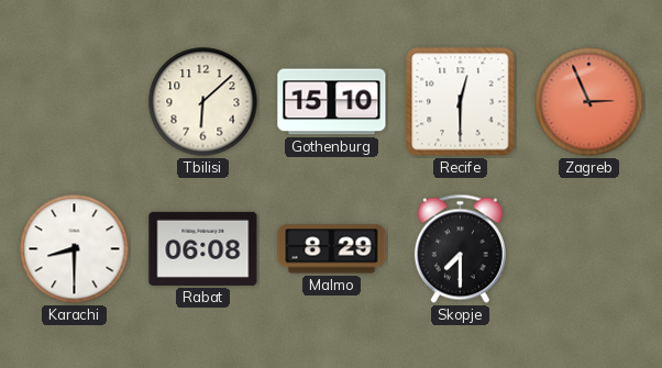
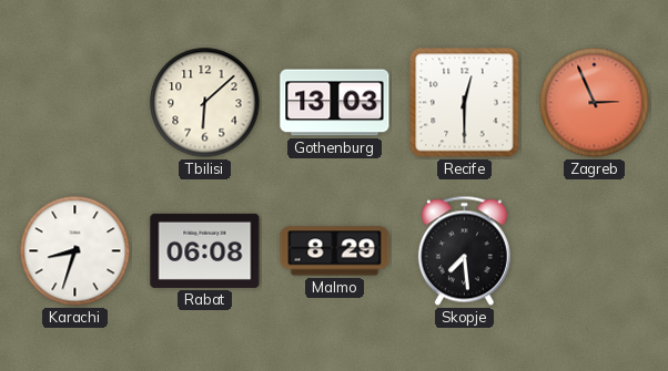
Gothenburg: 15:10 -> 13:03 (335, 103)
Karachi: 8:30 -> 8:33 (75, 251)
Skopje: 7:30 -> 7:29 (464, 251)
